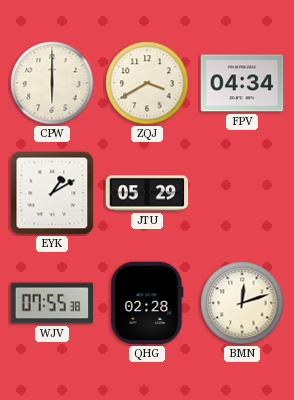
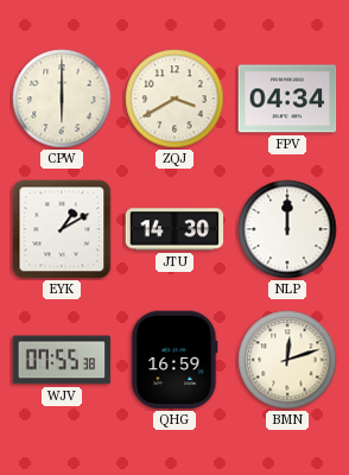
JTU: 05:29 -> 14:30 (174, 229)
NLP: none -> 12:00 (287, 229)
QHG: 02:28 -> 16:59 (174, 360)
